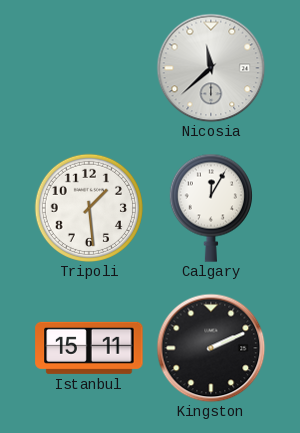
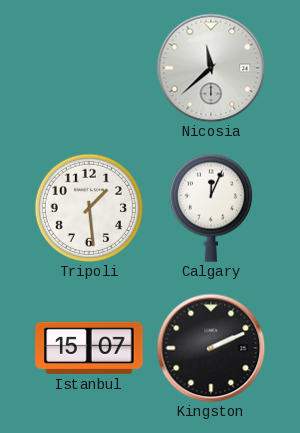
Calgary: 12:05 -> 12:04 (211, 208)
Istanbul: 15:11 -> 15:07 (89, 348)
